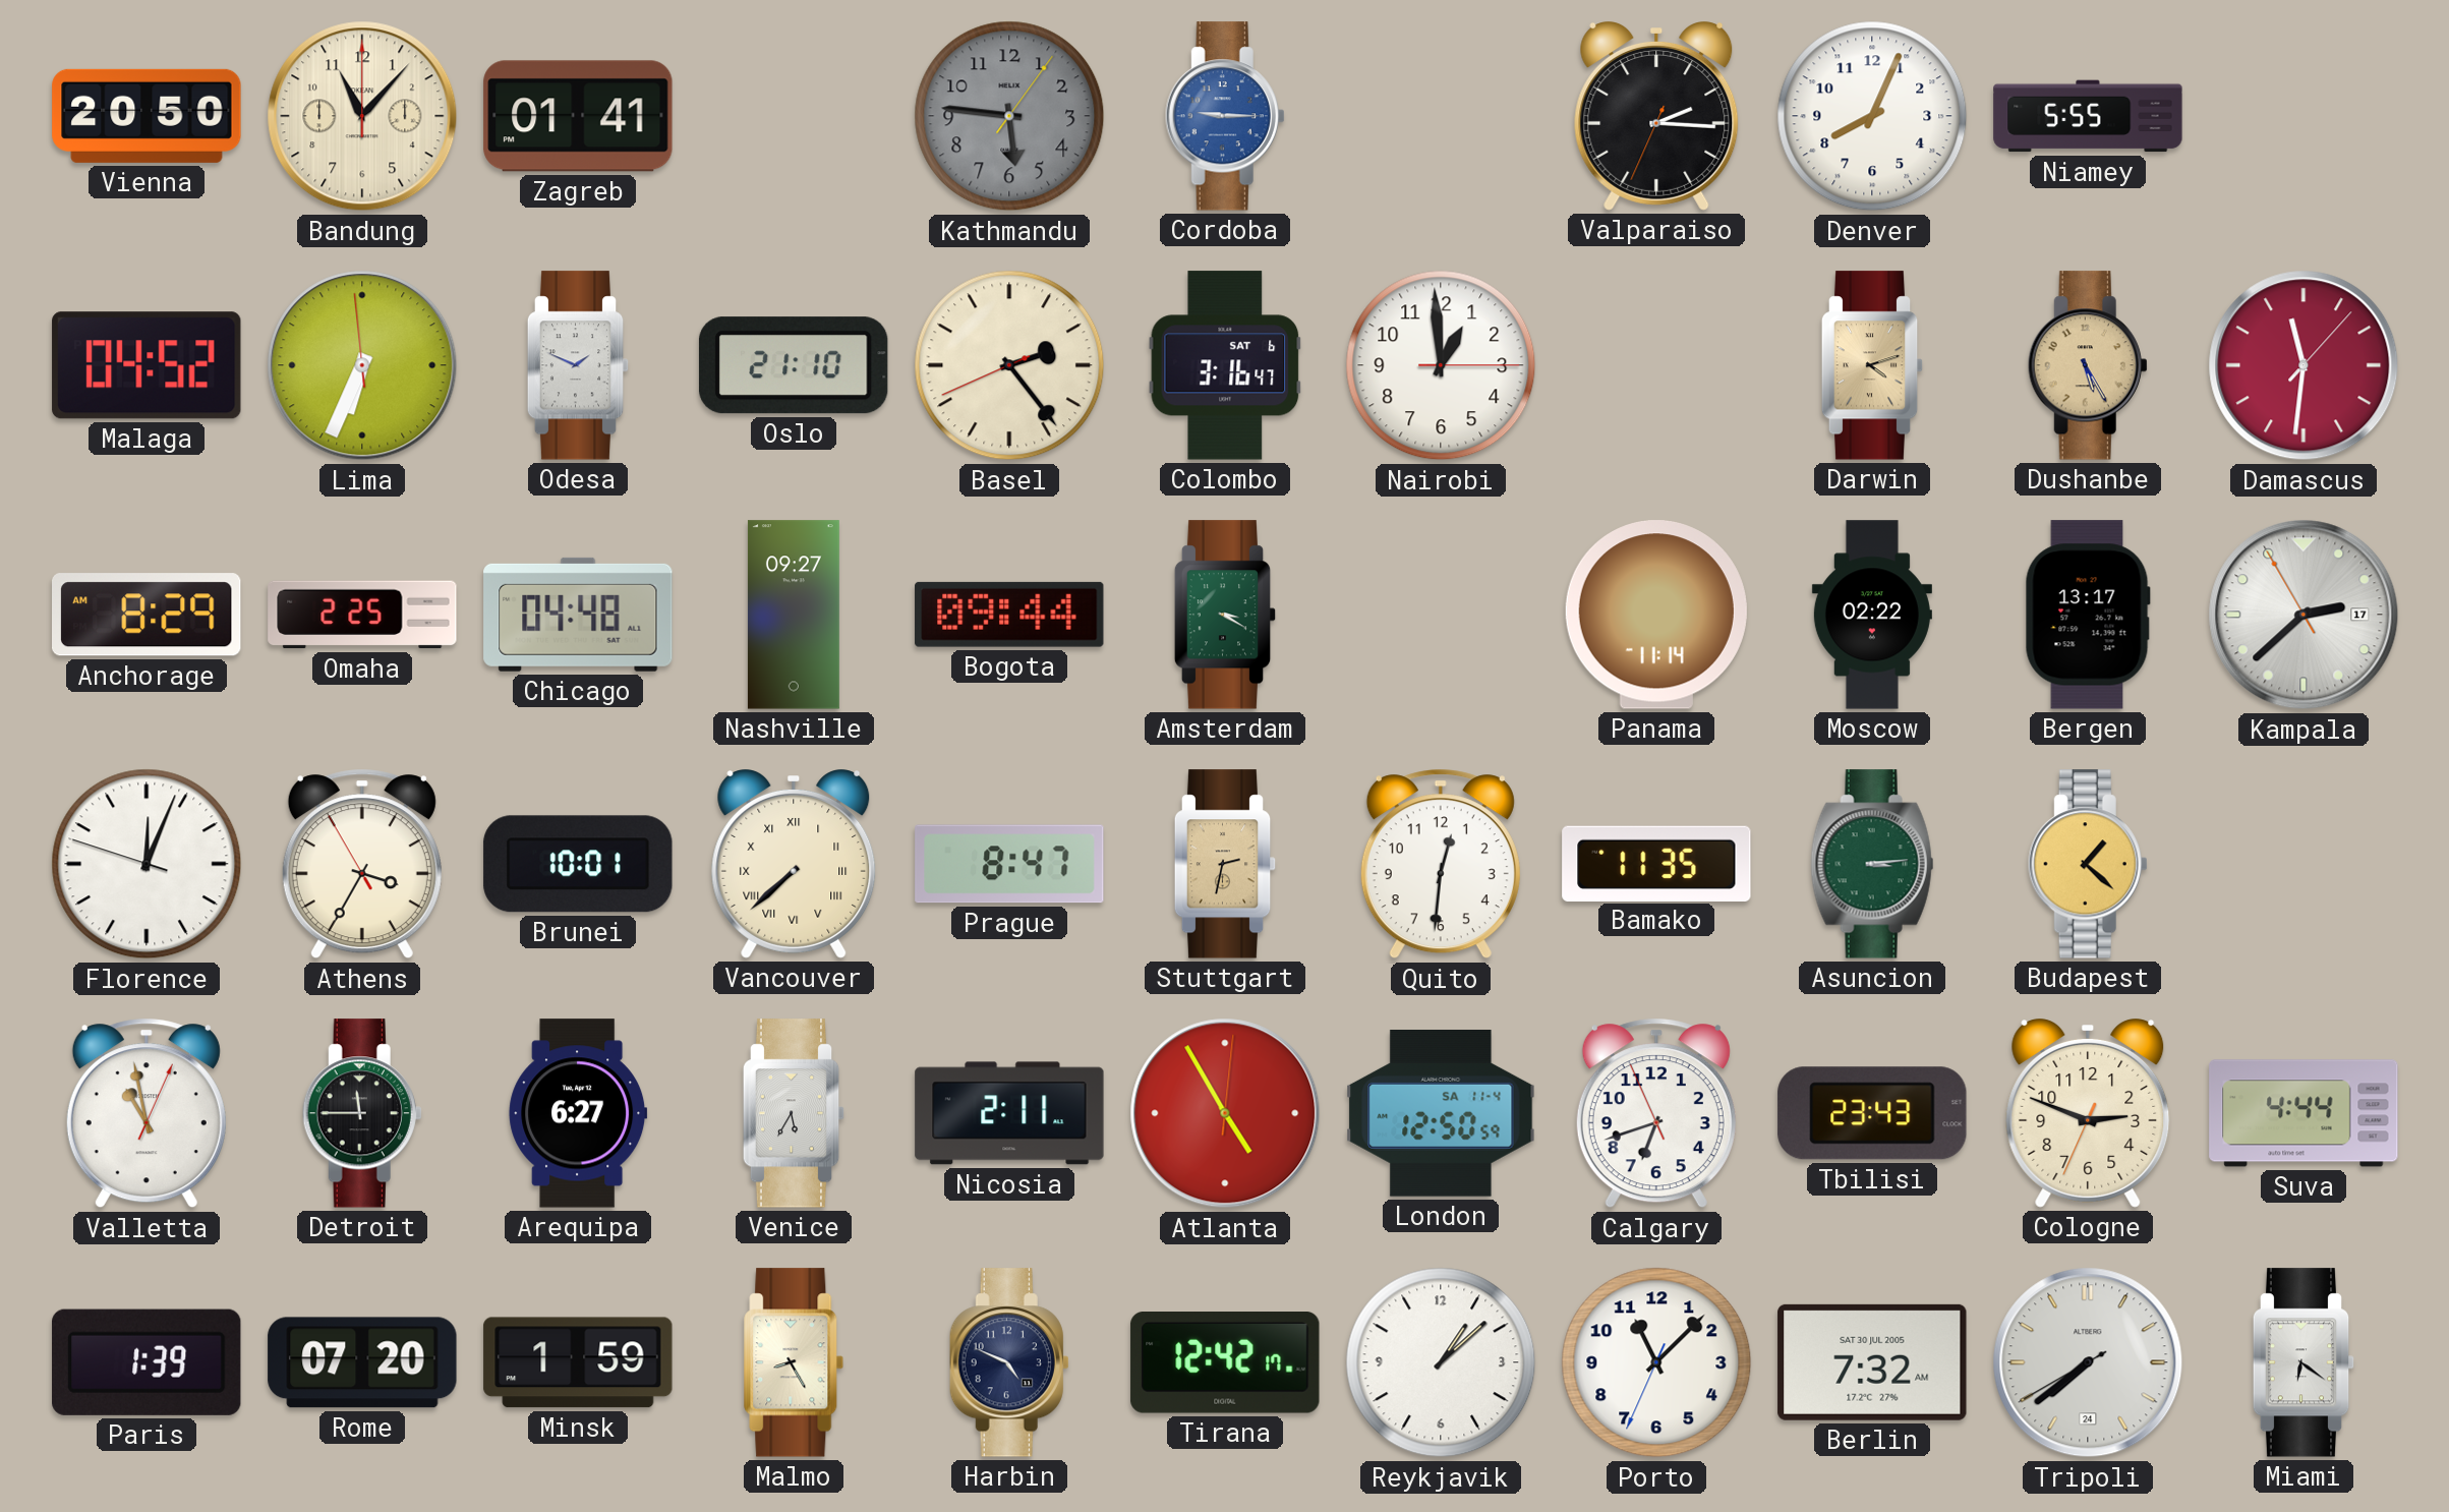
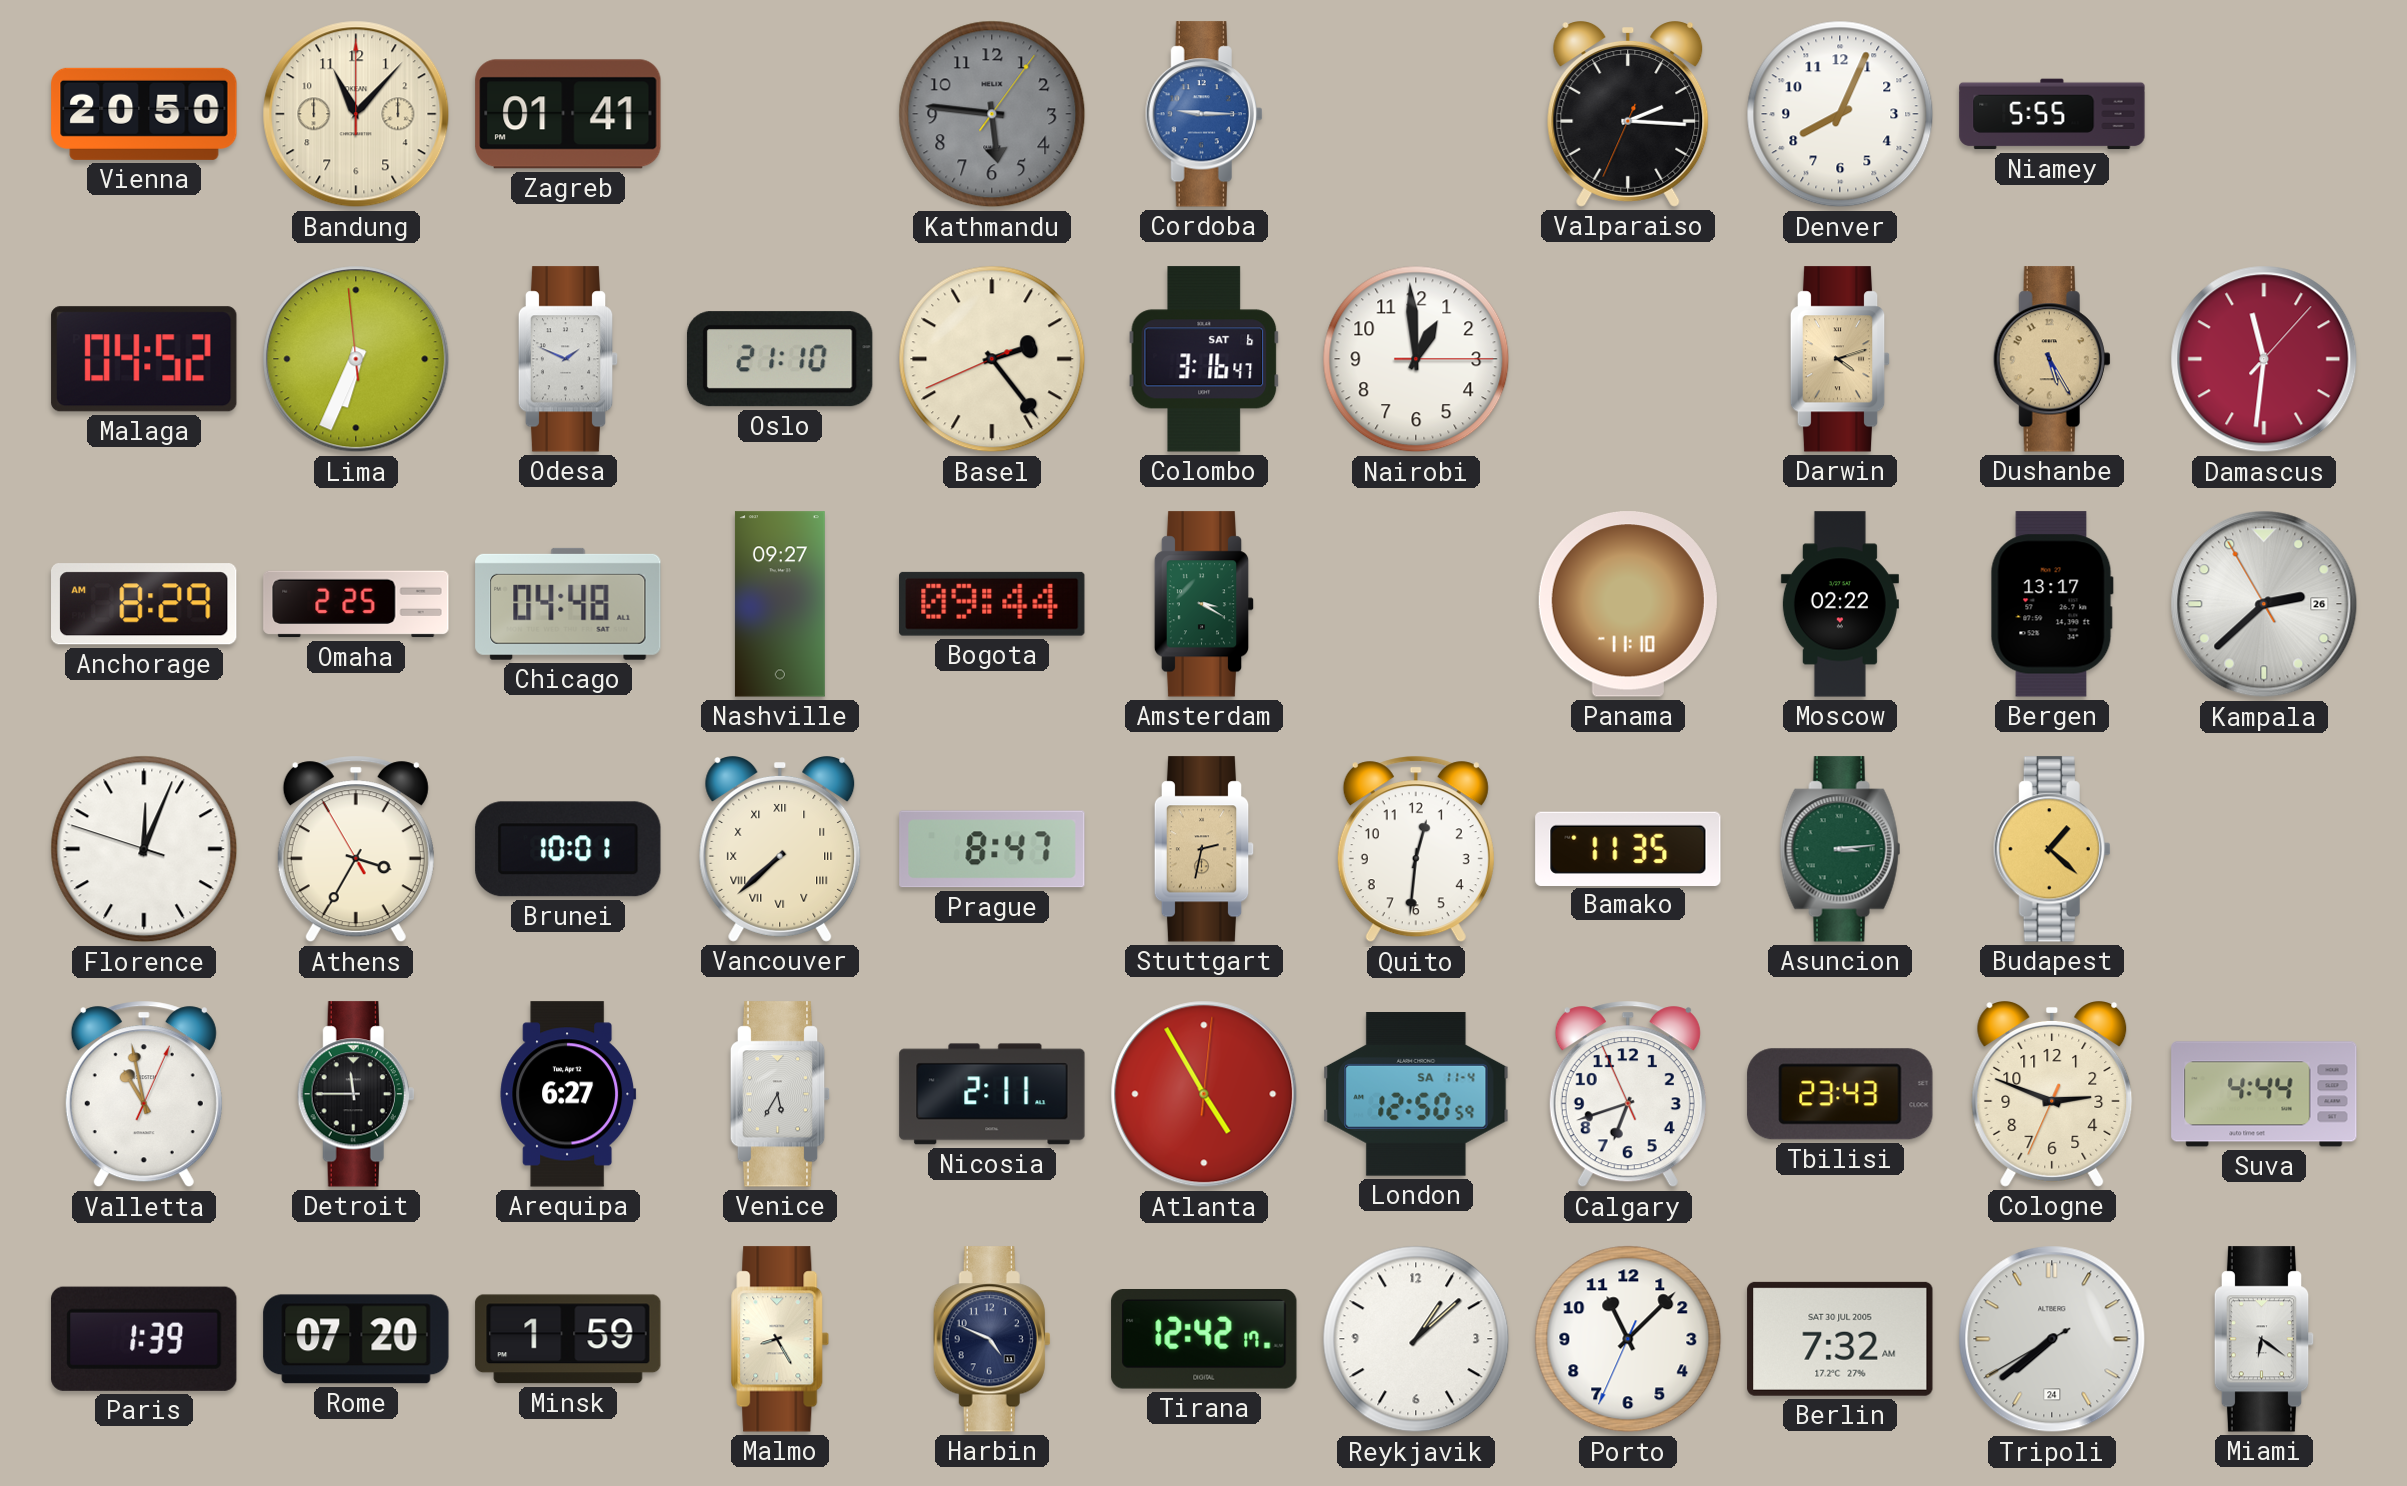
Panama: 11:14 -> 11:10 (1628, 604)
Kampala date: 17 -> 26 (2264, 604)
